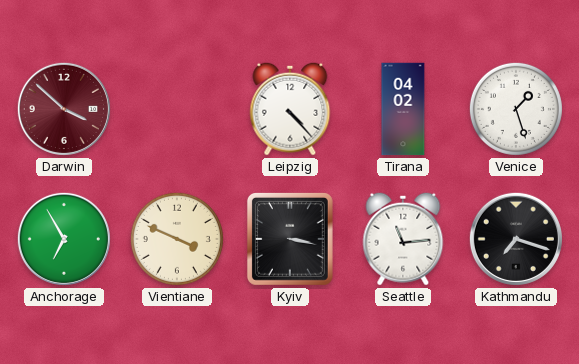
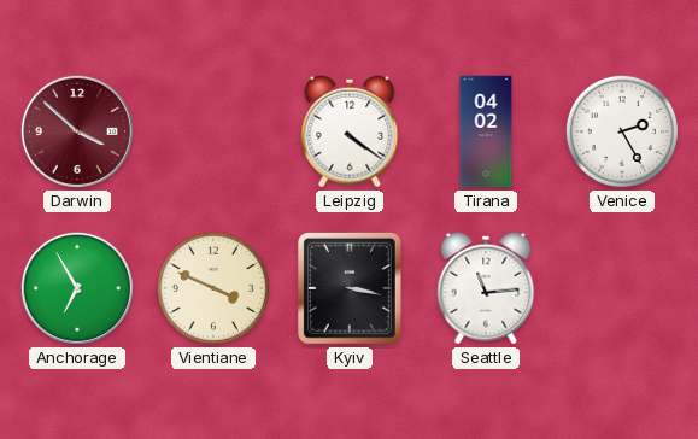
Leipzig: 4:23 -> 4:21 (350, 131)
Venice: 1:27 -> 2:25 (622, 131)
Kathmandu: 7:18 -> none (516, 239)
